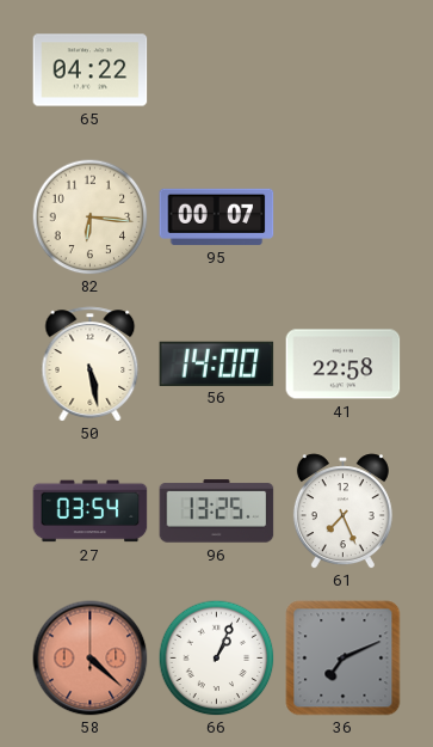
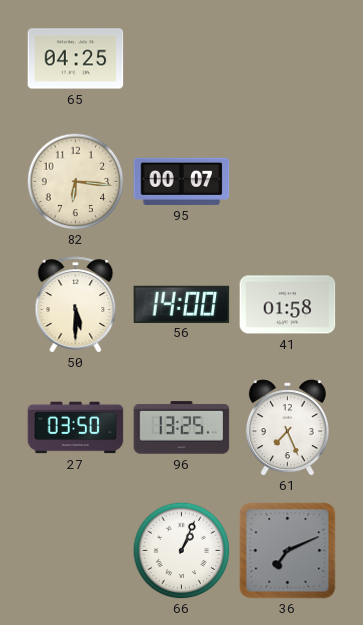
65: 04:22 -> 04:25 (76, 59)
50: 5:28 -> 5:30 (76, 305)
41: 22:58 -> 01:58 (288, 305)
27: 03:54 -> 03:50 (76, 428)
58: 4:22 -> none (91, 659)
